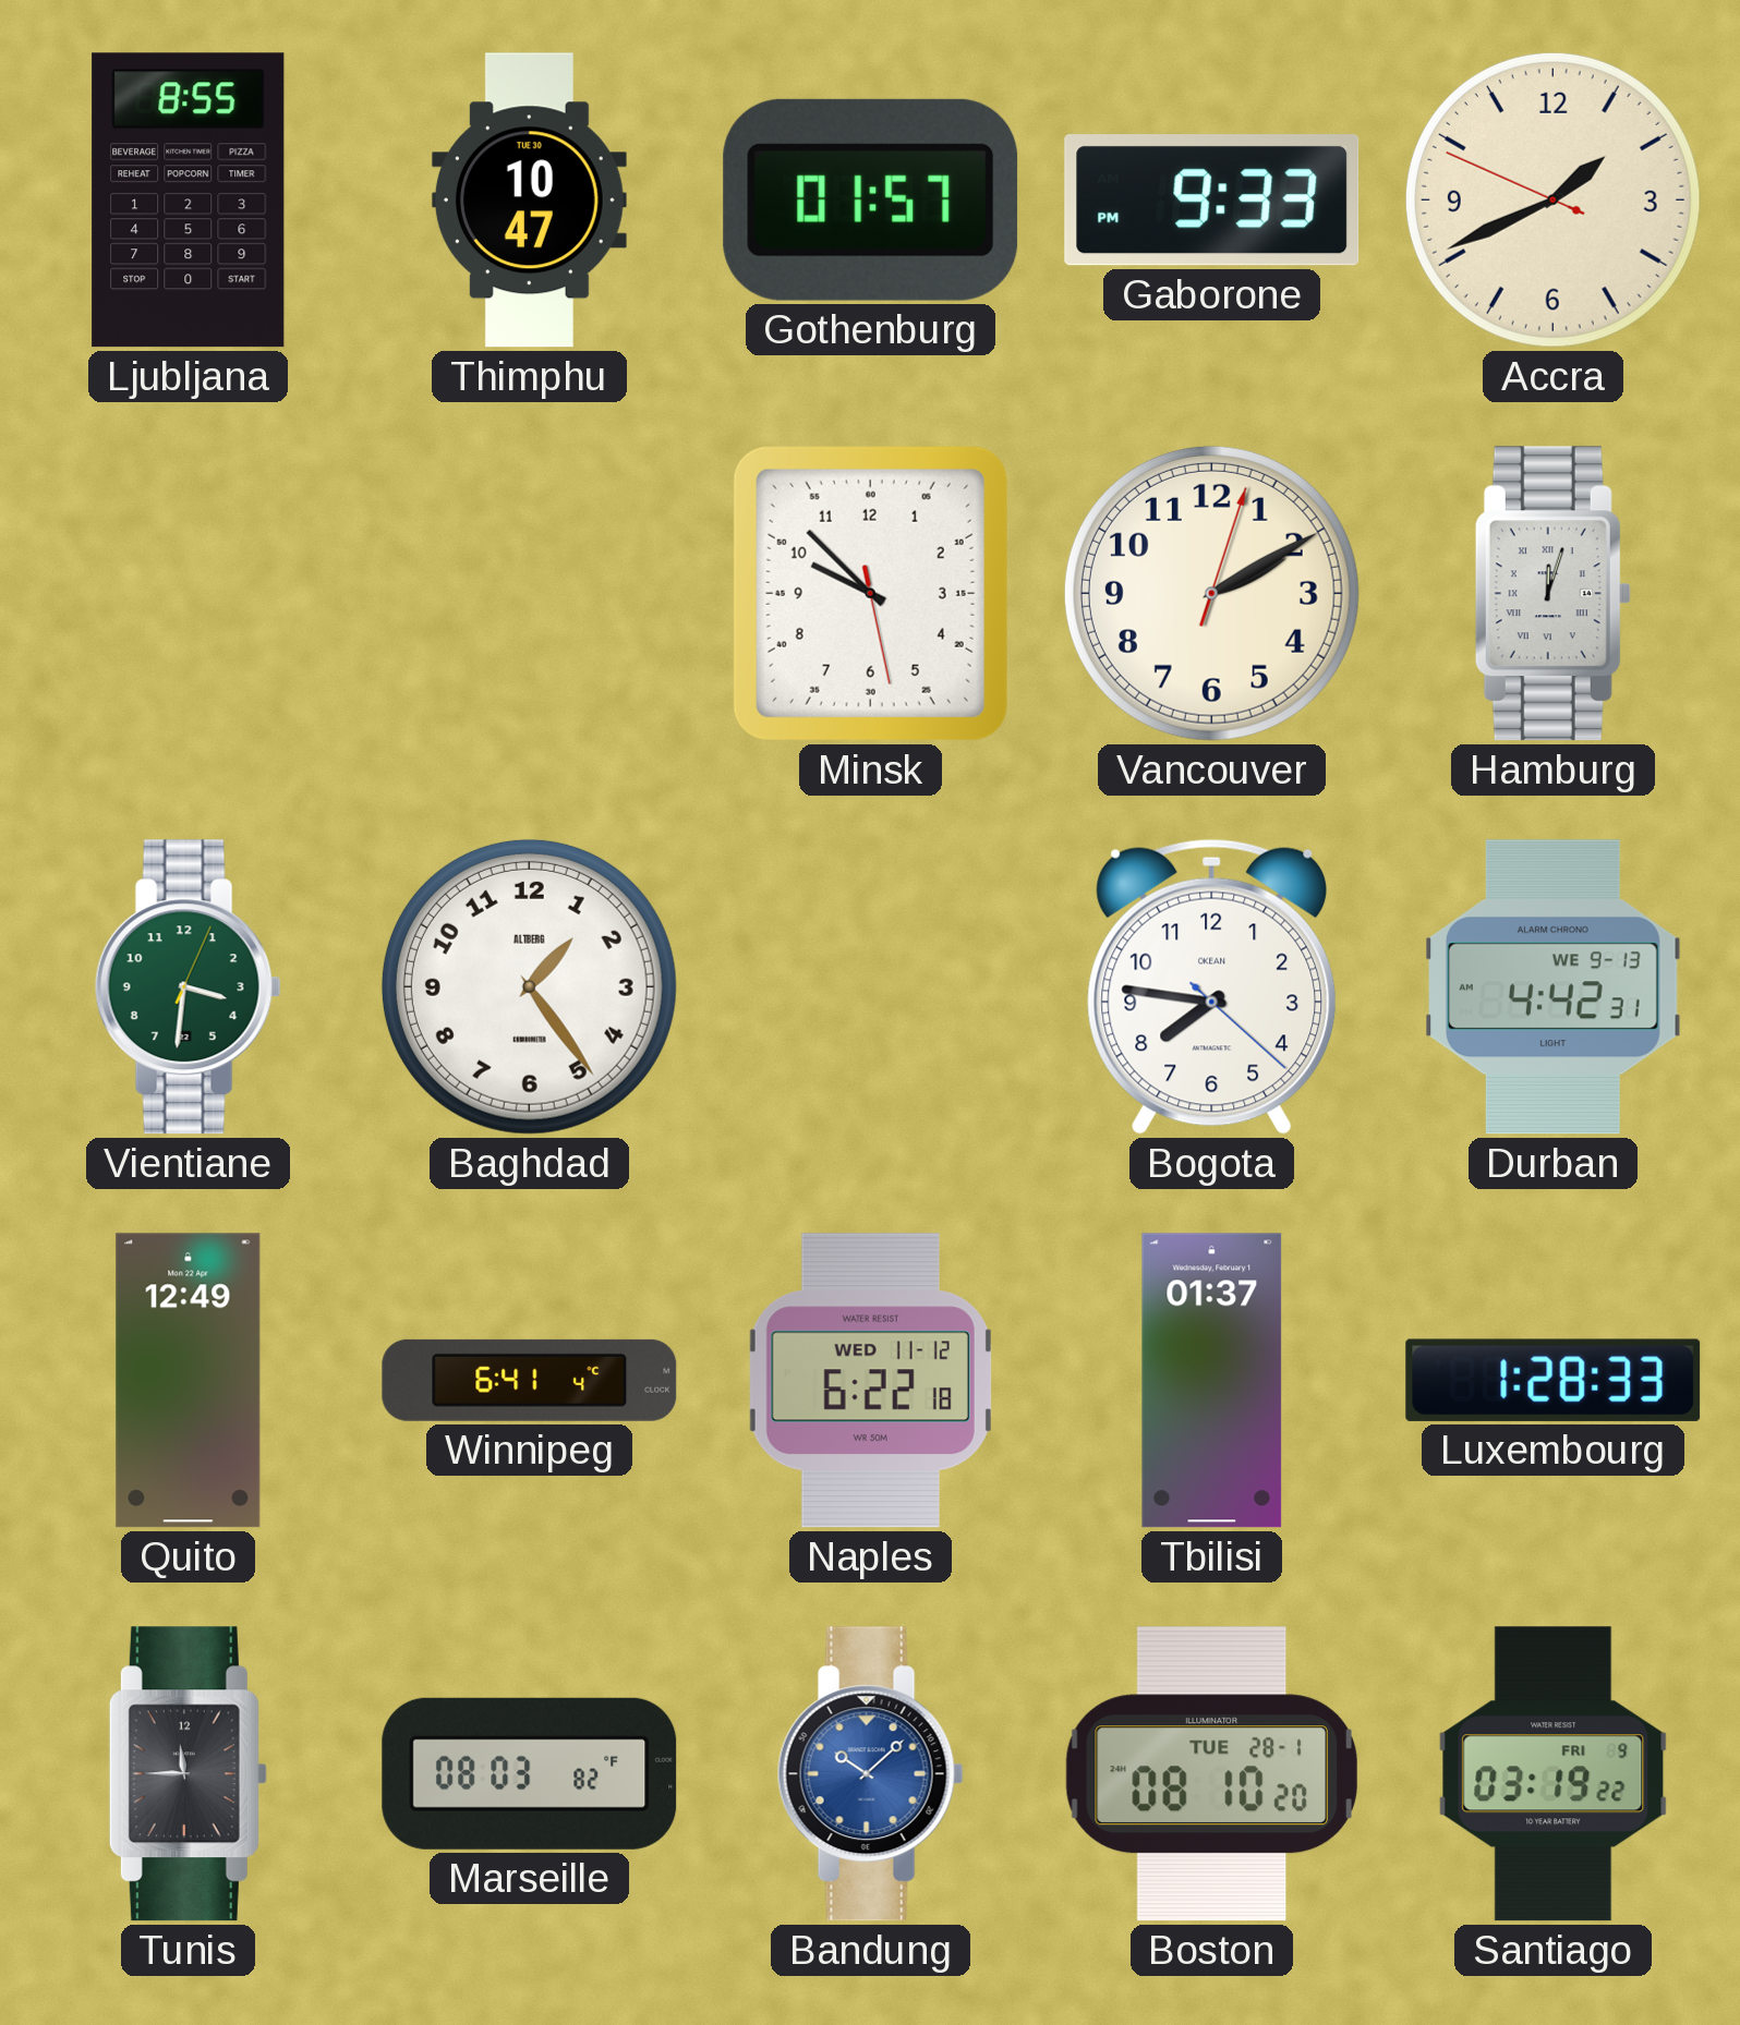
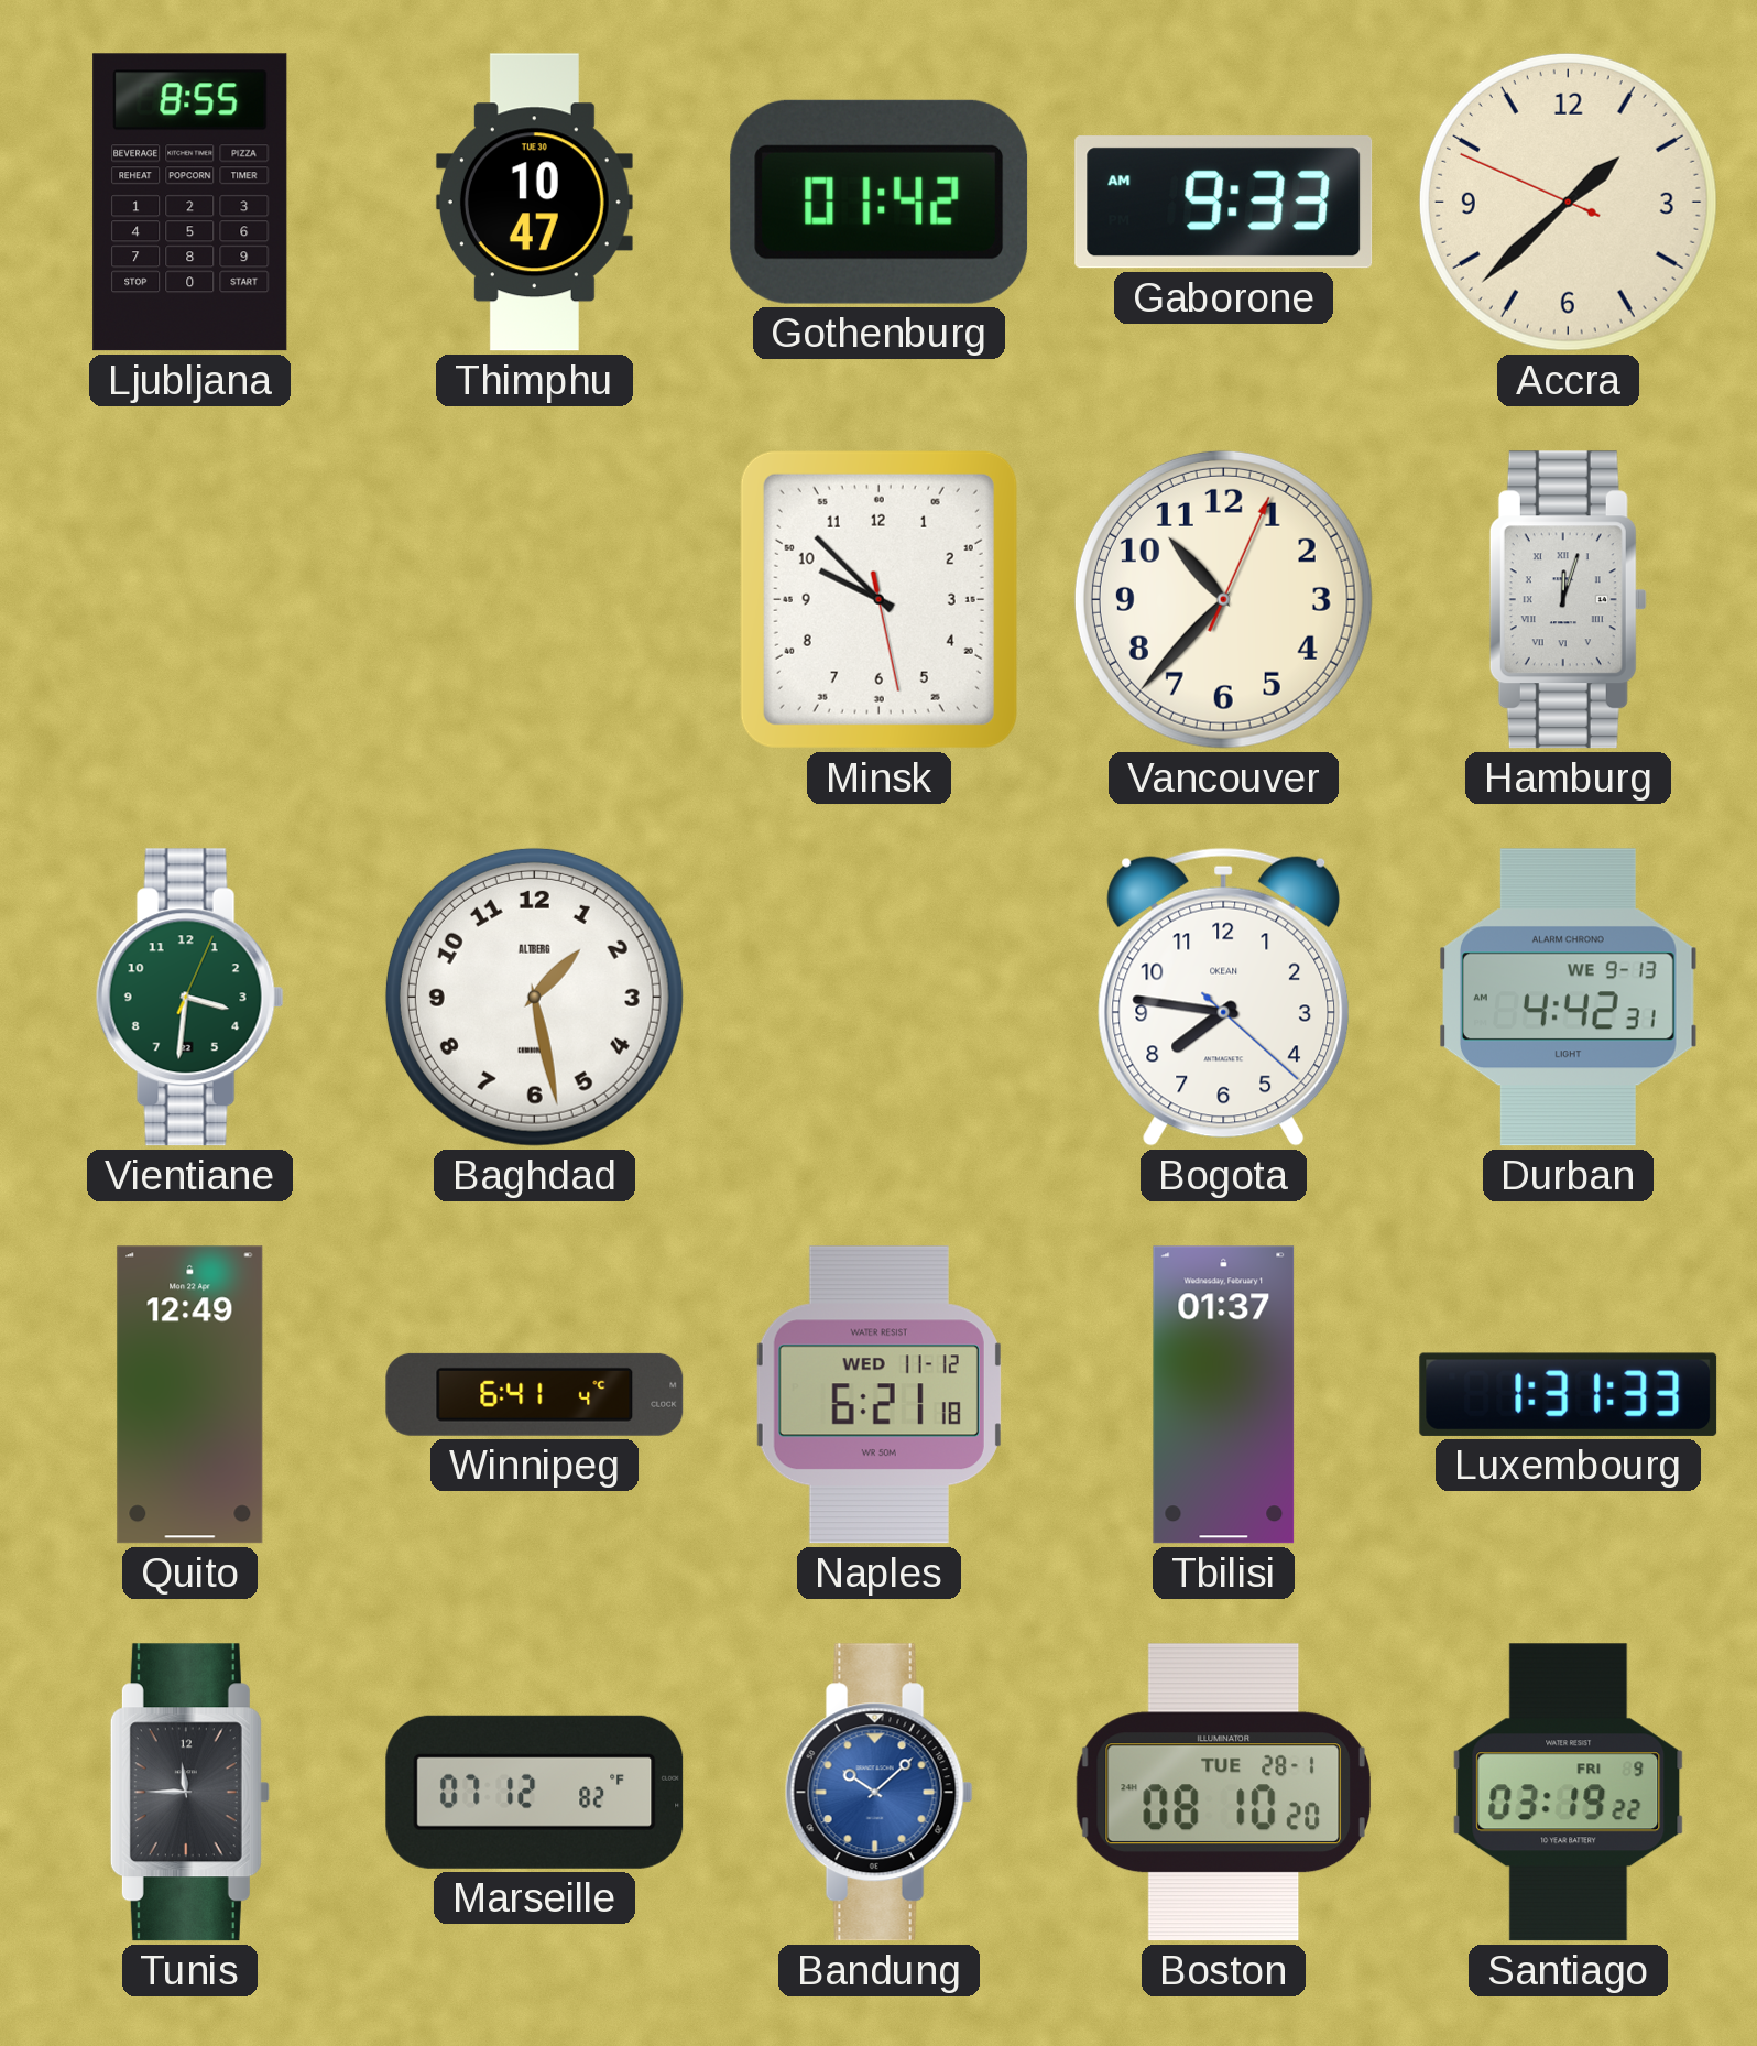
Gothenburg: 01:57 -> 01:42 (880, 202)
Gaborone: 9:33 PM -> 9:33 AM (1224, 203)
Accra: 1:40 -> 1:37 (1568, 202)
Vancouver: 2:10 -> 10:37 (1223, 599)
Baghdad: 1:24 -> 1:28 (534, 997)
Naples: 6:22 -> 6:21 (878, 1395)
Luxembourg: 1:28 -> 1:31 (1569, 1394)
Marseille: 08:03 -> 07:12 (535, 1792)
